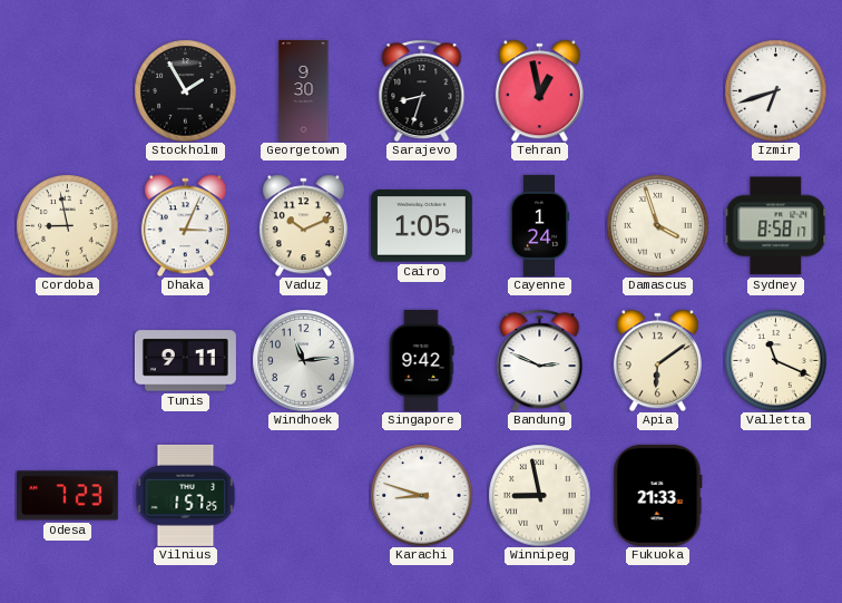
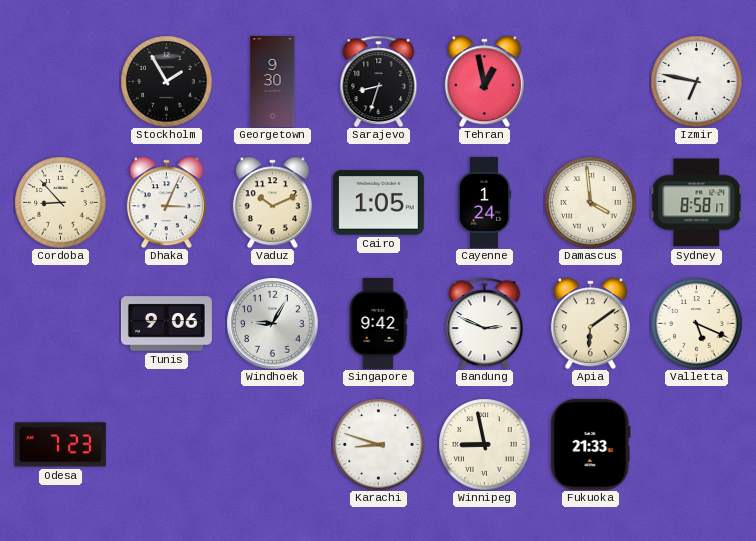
Izmir: 6:42 -> 6:47 (696, 81)
Cordoba: 8:58 -> 8:53 (60, 202)
Damascus: 3:57 -> 3:59 (590, 202)
Tunis: 9:11 -> 9:06 (166, 324)
Windhoek: 11:14 -> 9:05 (272, 323)
Valletta: 11:19 -> 5:19 (696, 323)
Vilnius: 1:57 -> none (186, 495)
